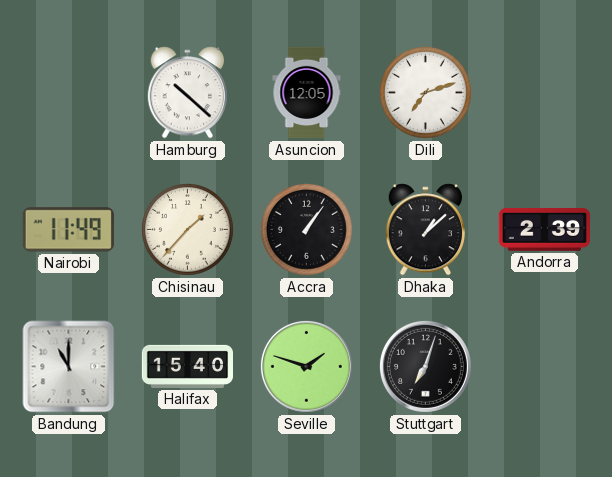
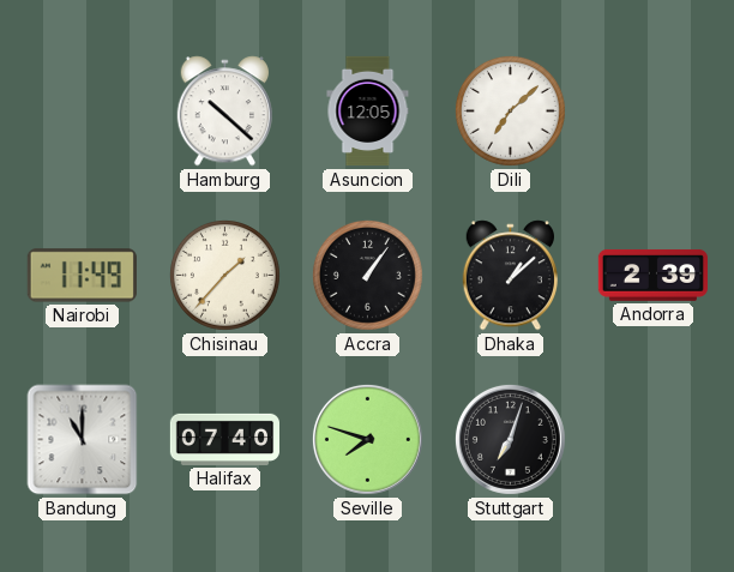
Dili: 7:12 -> 7:08 (510, 110)
Halifax: 15:40 -> 07:40 (225, 439)
Seville: 1:48 -> 7:48 (367, 439)
